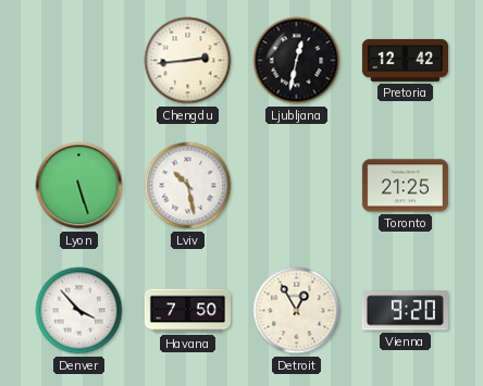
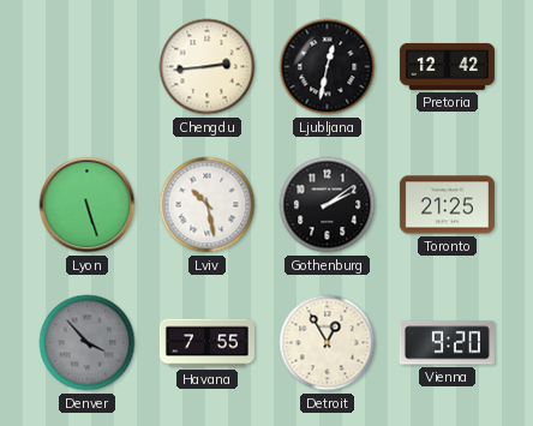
Gothenburg: none -> 2:09 (328, 205)
Denver dial: white -> grey (88, 343)
Havana: 7:50 -> 7:55 (206, 343)
